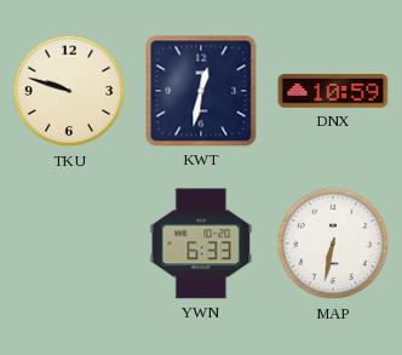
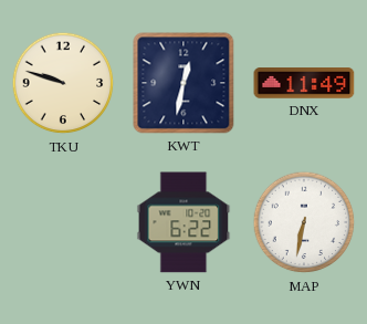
DNX: 10:59 -> 11:49 (304, 83)
YWN: 6:33 -> 6:22 (183, 222)
